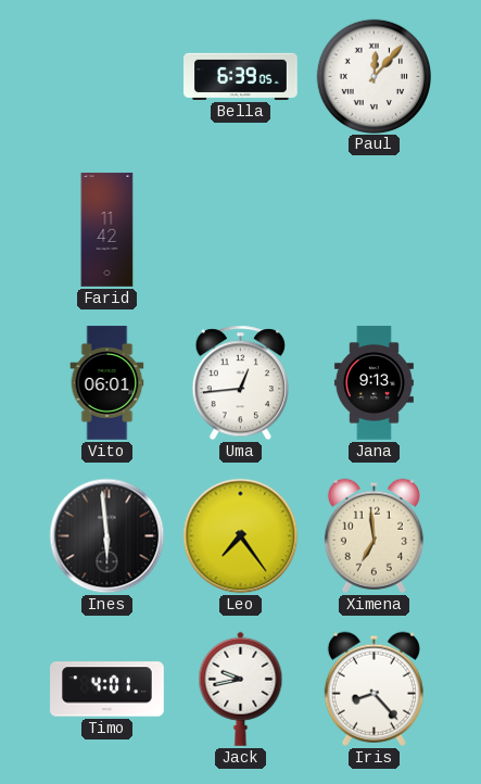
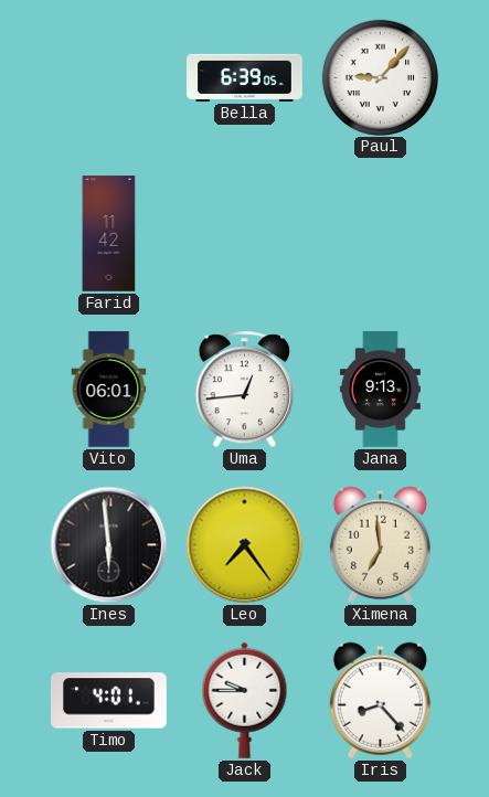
Paul: 12:07 -> 9:07 (380, 77)
Jack: 9:43 -> 9:45 (245, 700)
